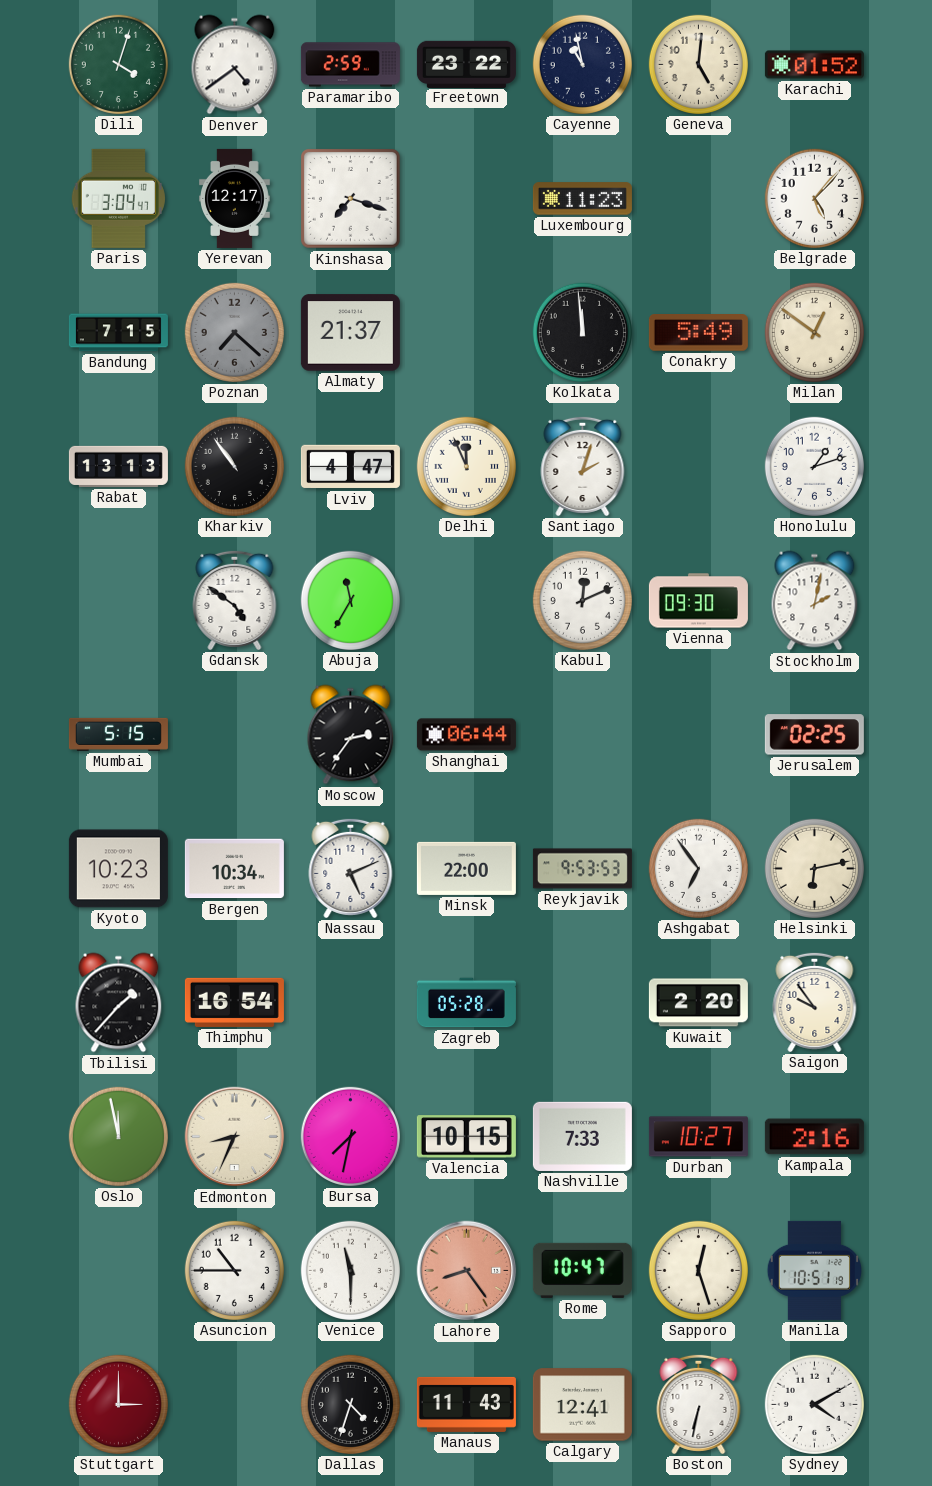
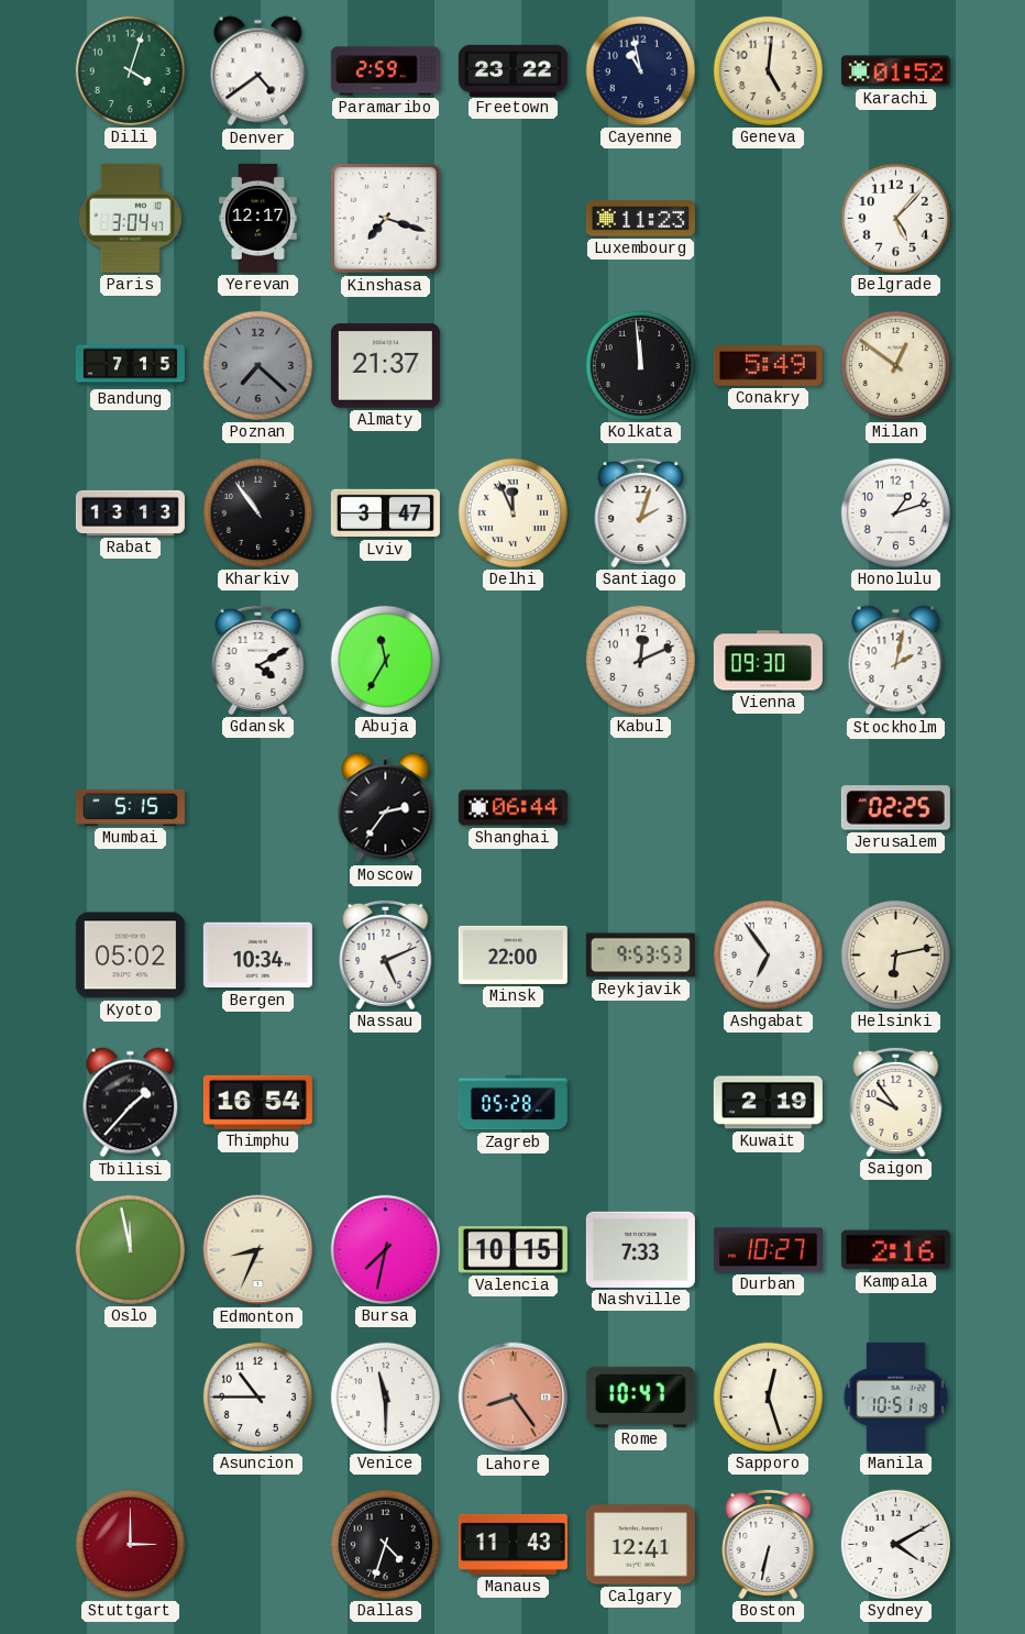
Lviv: 4:47 -> 3:47 (385, 514)
Gdansk: 4:51 -> 4:10 (258, 660)
Kyoto: 10:23 -> 05:02 (130, 956)
Kuwait: 2:20 -> 2:19 (768, 1103)
